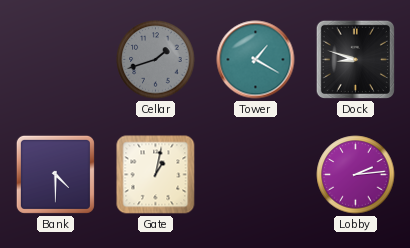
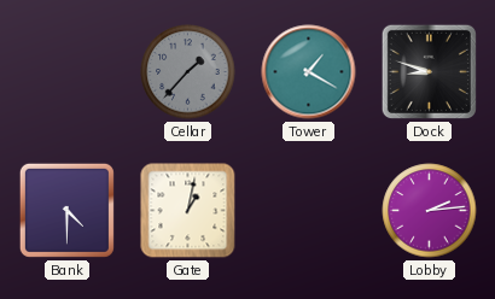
Cellar: 1:42 -> 1:37 (188, 72)
